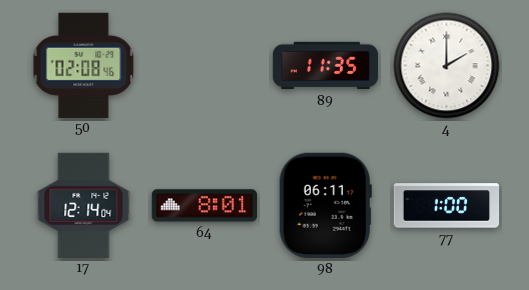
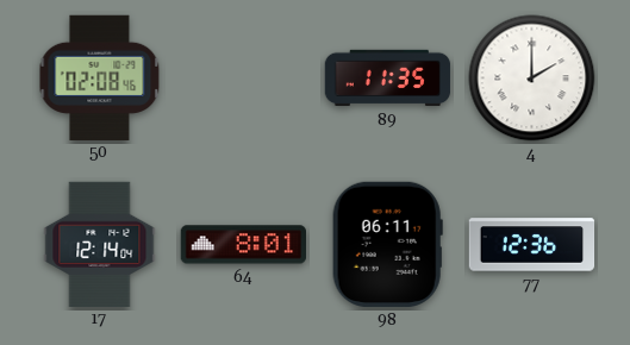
77: 1:00 -> 12:36 (532, 245)
